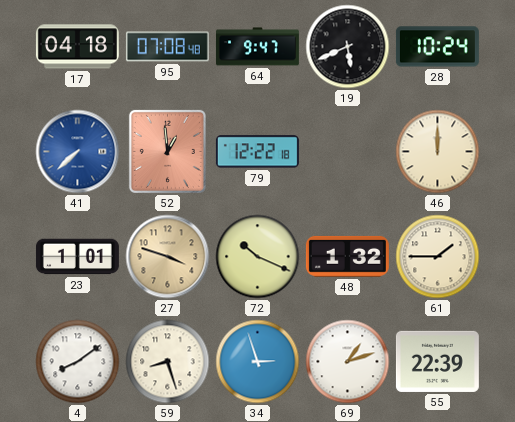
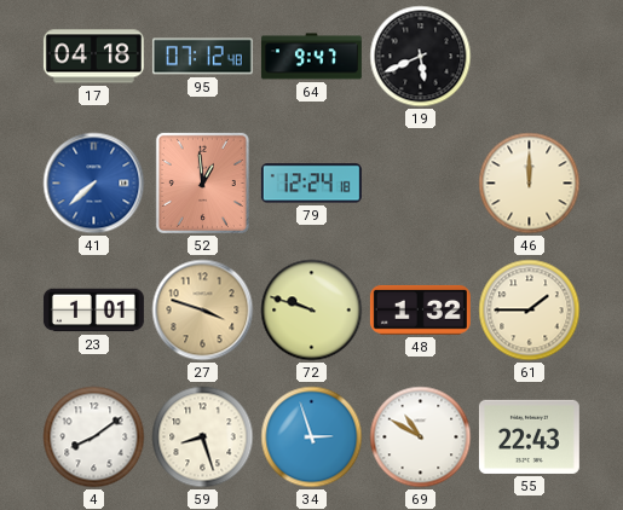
95: 07:08 -> 07:12 (202, 57)
28: 10:24 -> none (437, 47)
79: 12:22 -> 12:24 (311, 184)
72: 10:19 -> 9:48 (312, 311)
69: 1:12 -> 10:50 (421, 437)
55: 22:39 -> 22:43 (529, 436)
